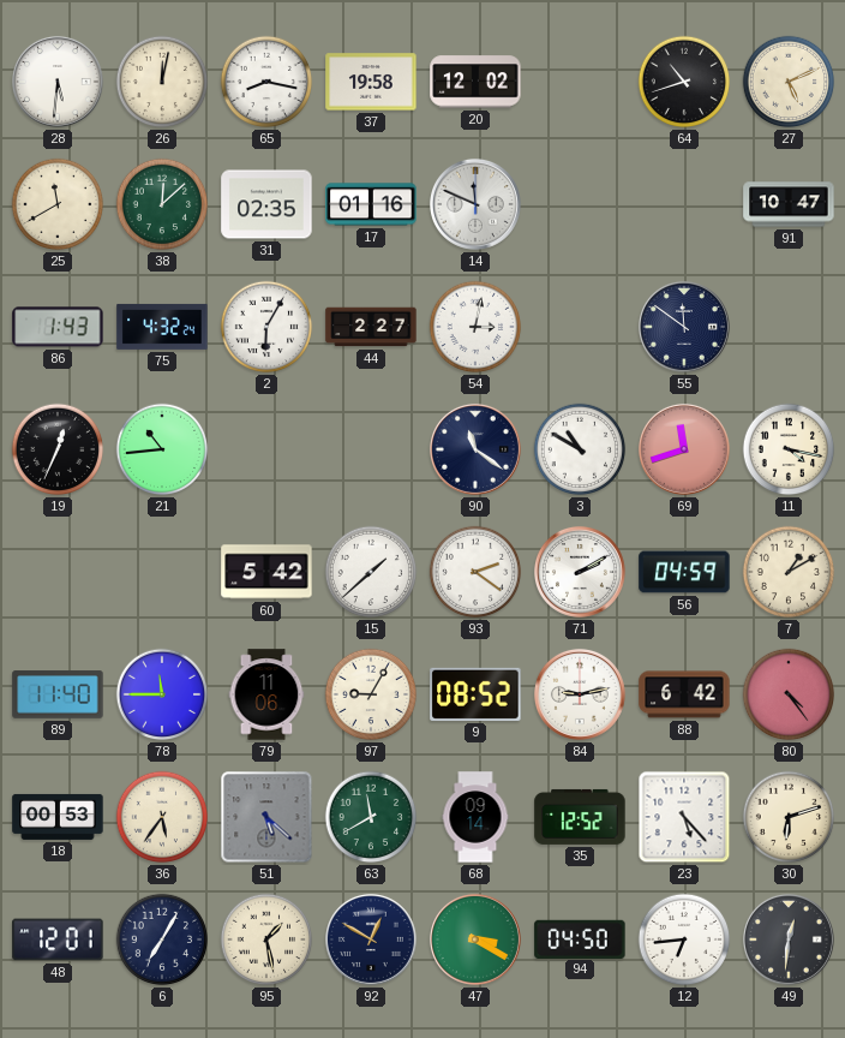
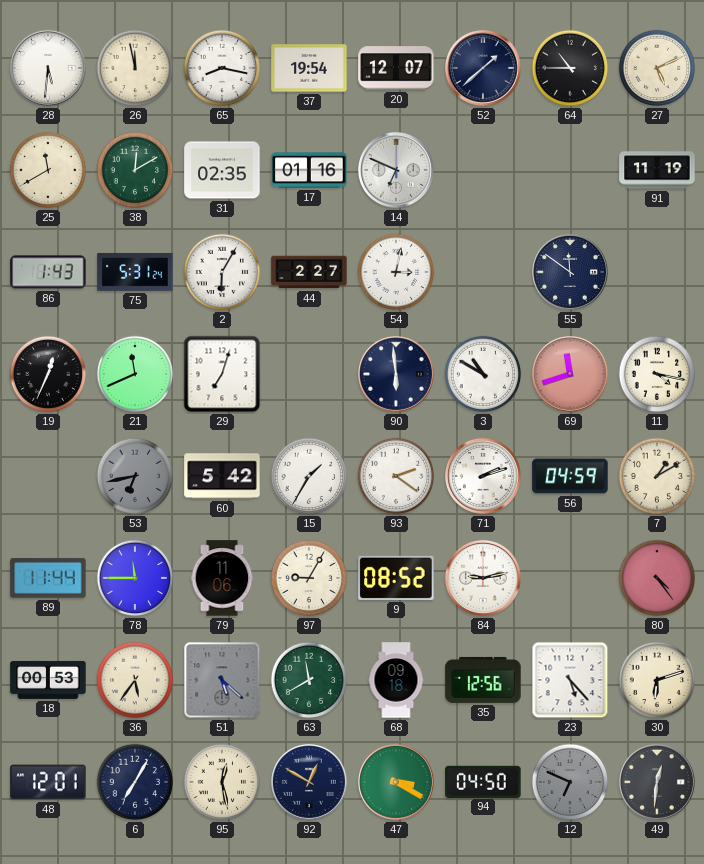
26: 12:02 -> 11:58 (135, 68)
37: 19:58 -> 19:54 (309, 68)
20: 12:02 -> 12:07 (396, 68)
52: none -> 1:38 (483, 68)
64: 10:42 -> 10:45 (570, 68)
38: 12:08 -> 12:10 (135, 170)
14: 11:49 -> 6:49 (396, 170)
91: 10:47 -> 11:19 (657, 170)
75: 4:32 -> 5:31 (135, 272)
21: 10:44 -> 11:41 (135, 374)
29: none -> 7:03 (222, 374)
90: 11:21 -> 5:59 (396, 374)
53: none -> 6:43 (135, 476)
15: 1:38 -> 1:35 (309, 476)
71: 2:10 -> 2:12 (483, 476)
89: 11:40 -> 11:44 (48, 578)
88: 6:42 -> none (684, 694)
68: 09:14 -> 09:18 (396, 680)
35: 12:52 -> 12:56 (483, 680)
95: 1:28 -> 12:28 (222, 782)
12: 6:44 -> 6:49 (570, 782)
12 dial: white -> grey (570, 782)
